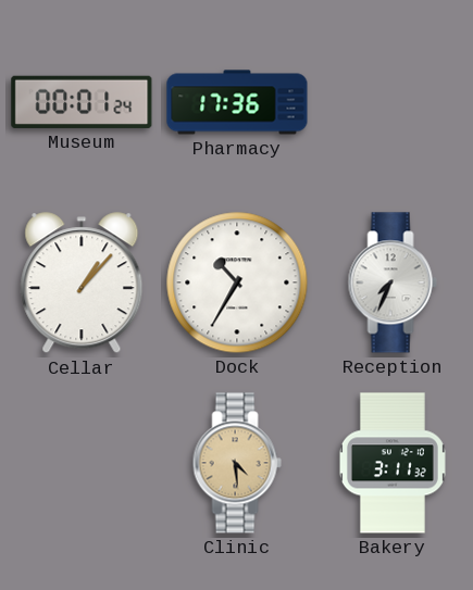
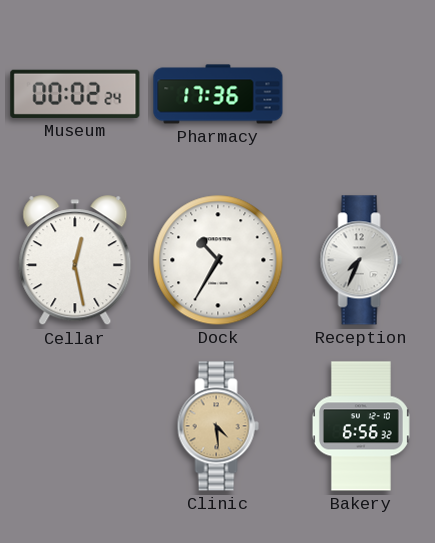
Museum: 00:01 -> 00:02 (75, 94)
Cellar: 1:07 -> 12:28 (75, 261)
Bakery: 3:11 -> 6:56 (361, 426)
